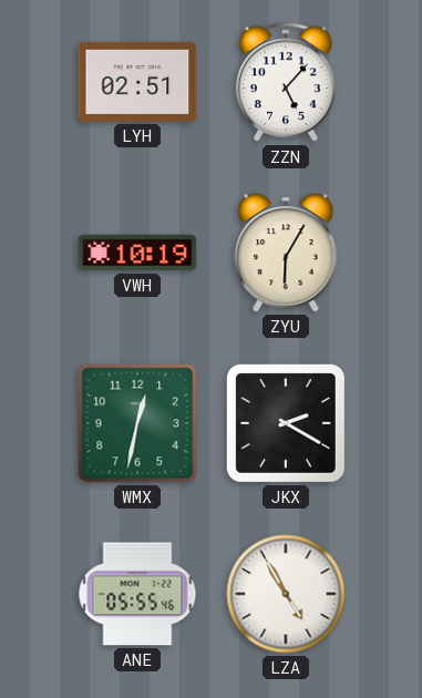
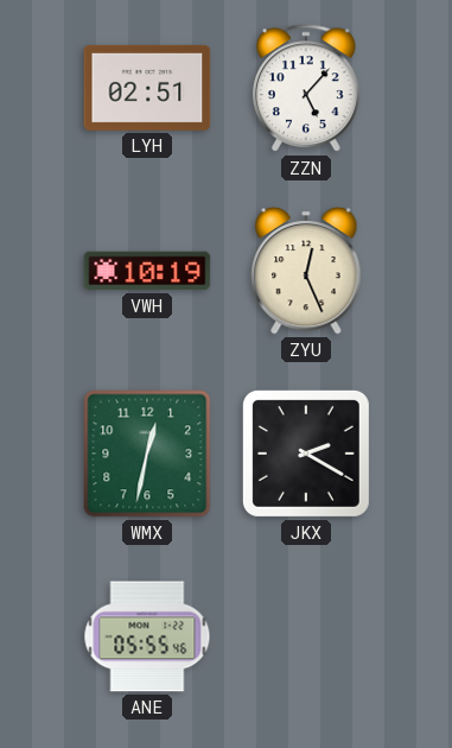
ZYU: 6:05 -> 12:26 (306, 271)
LZA: 4:55 -> none (286, 594)
